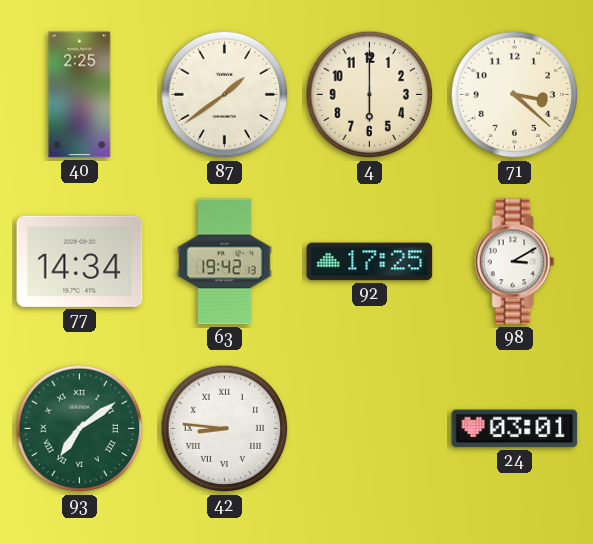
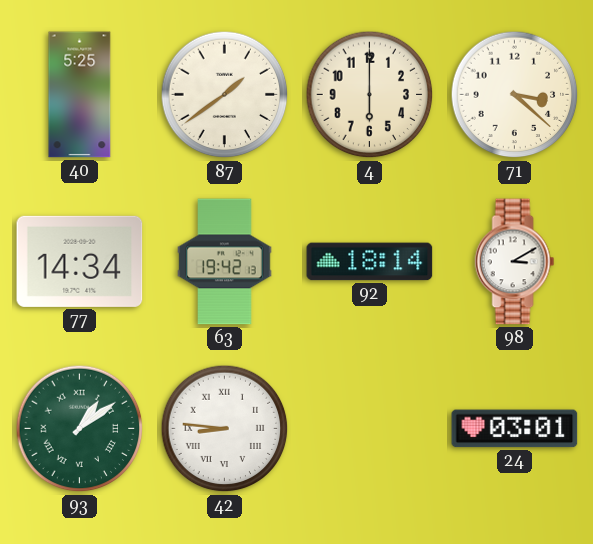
40: 2:25 -> 5:25 (80, 95)
92: 17:25 -> 18:14 (370, 262)
93: 7:09 -> 1:09 (80, 429)
